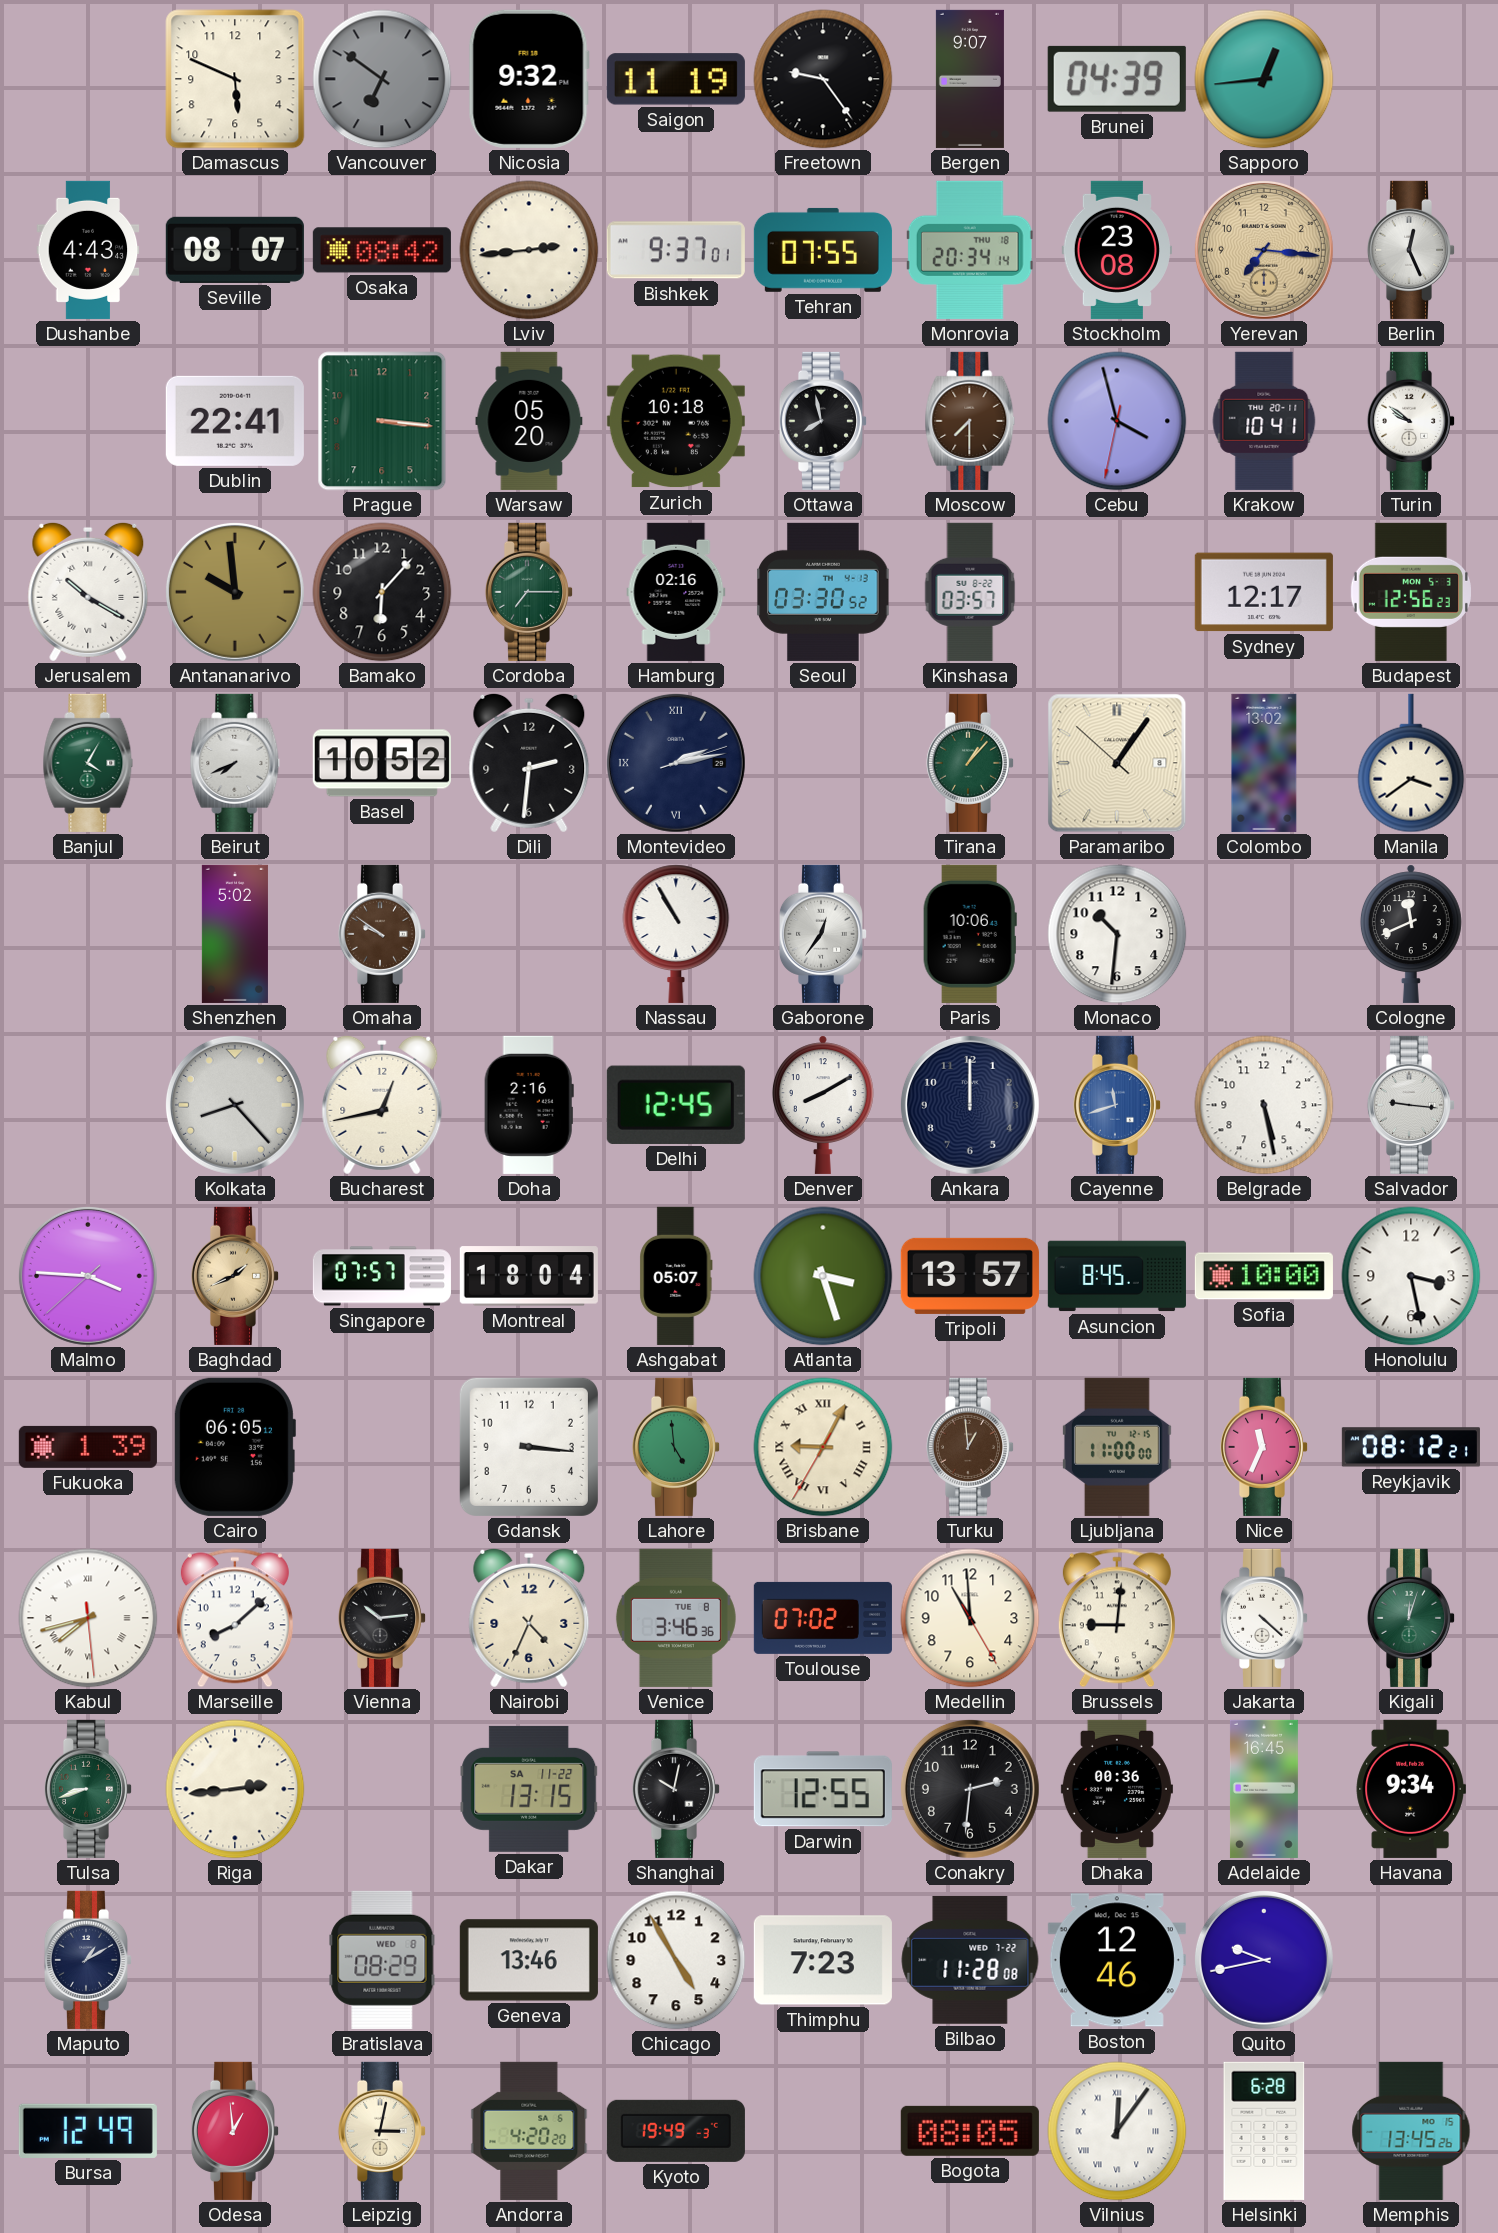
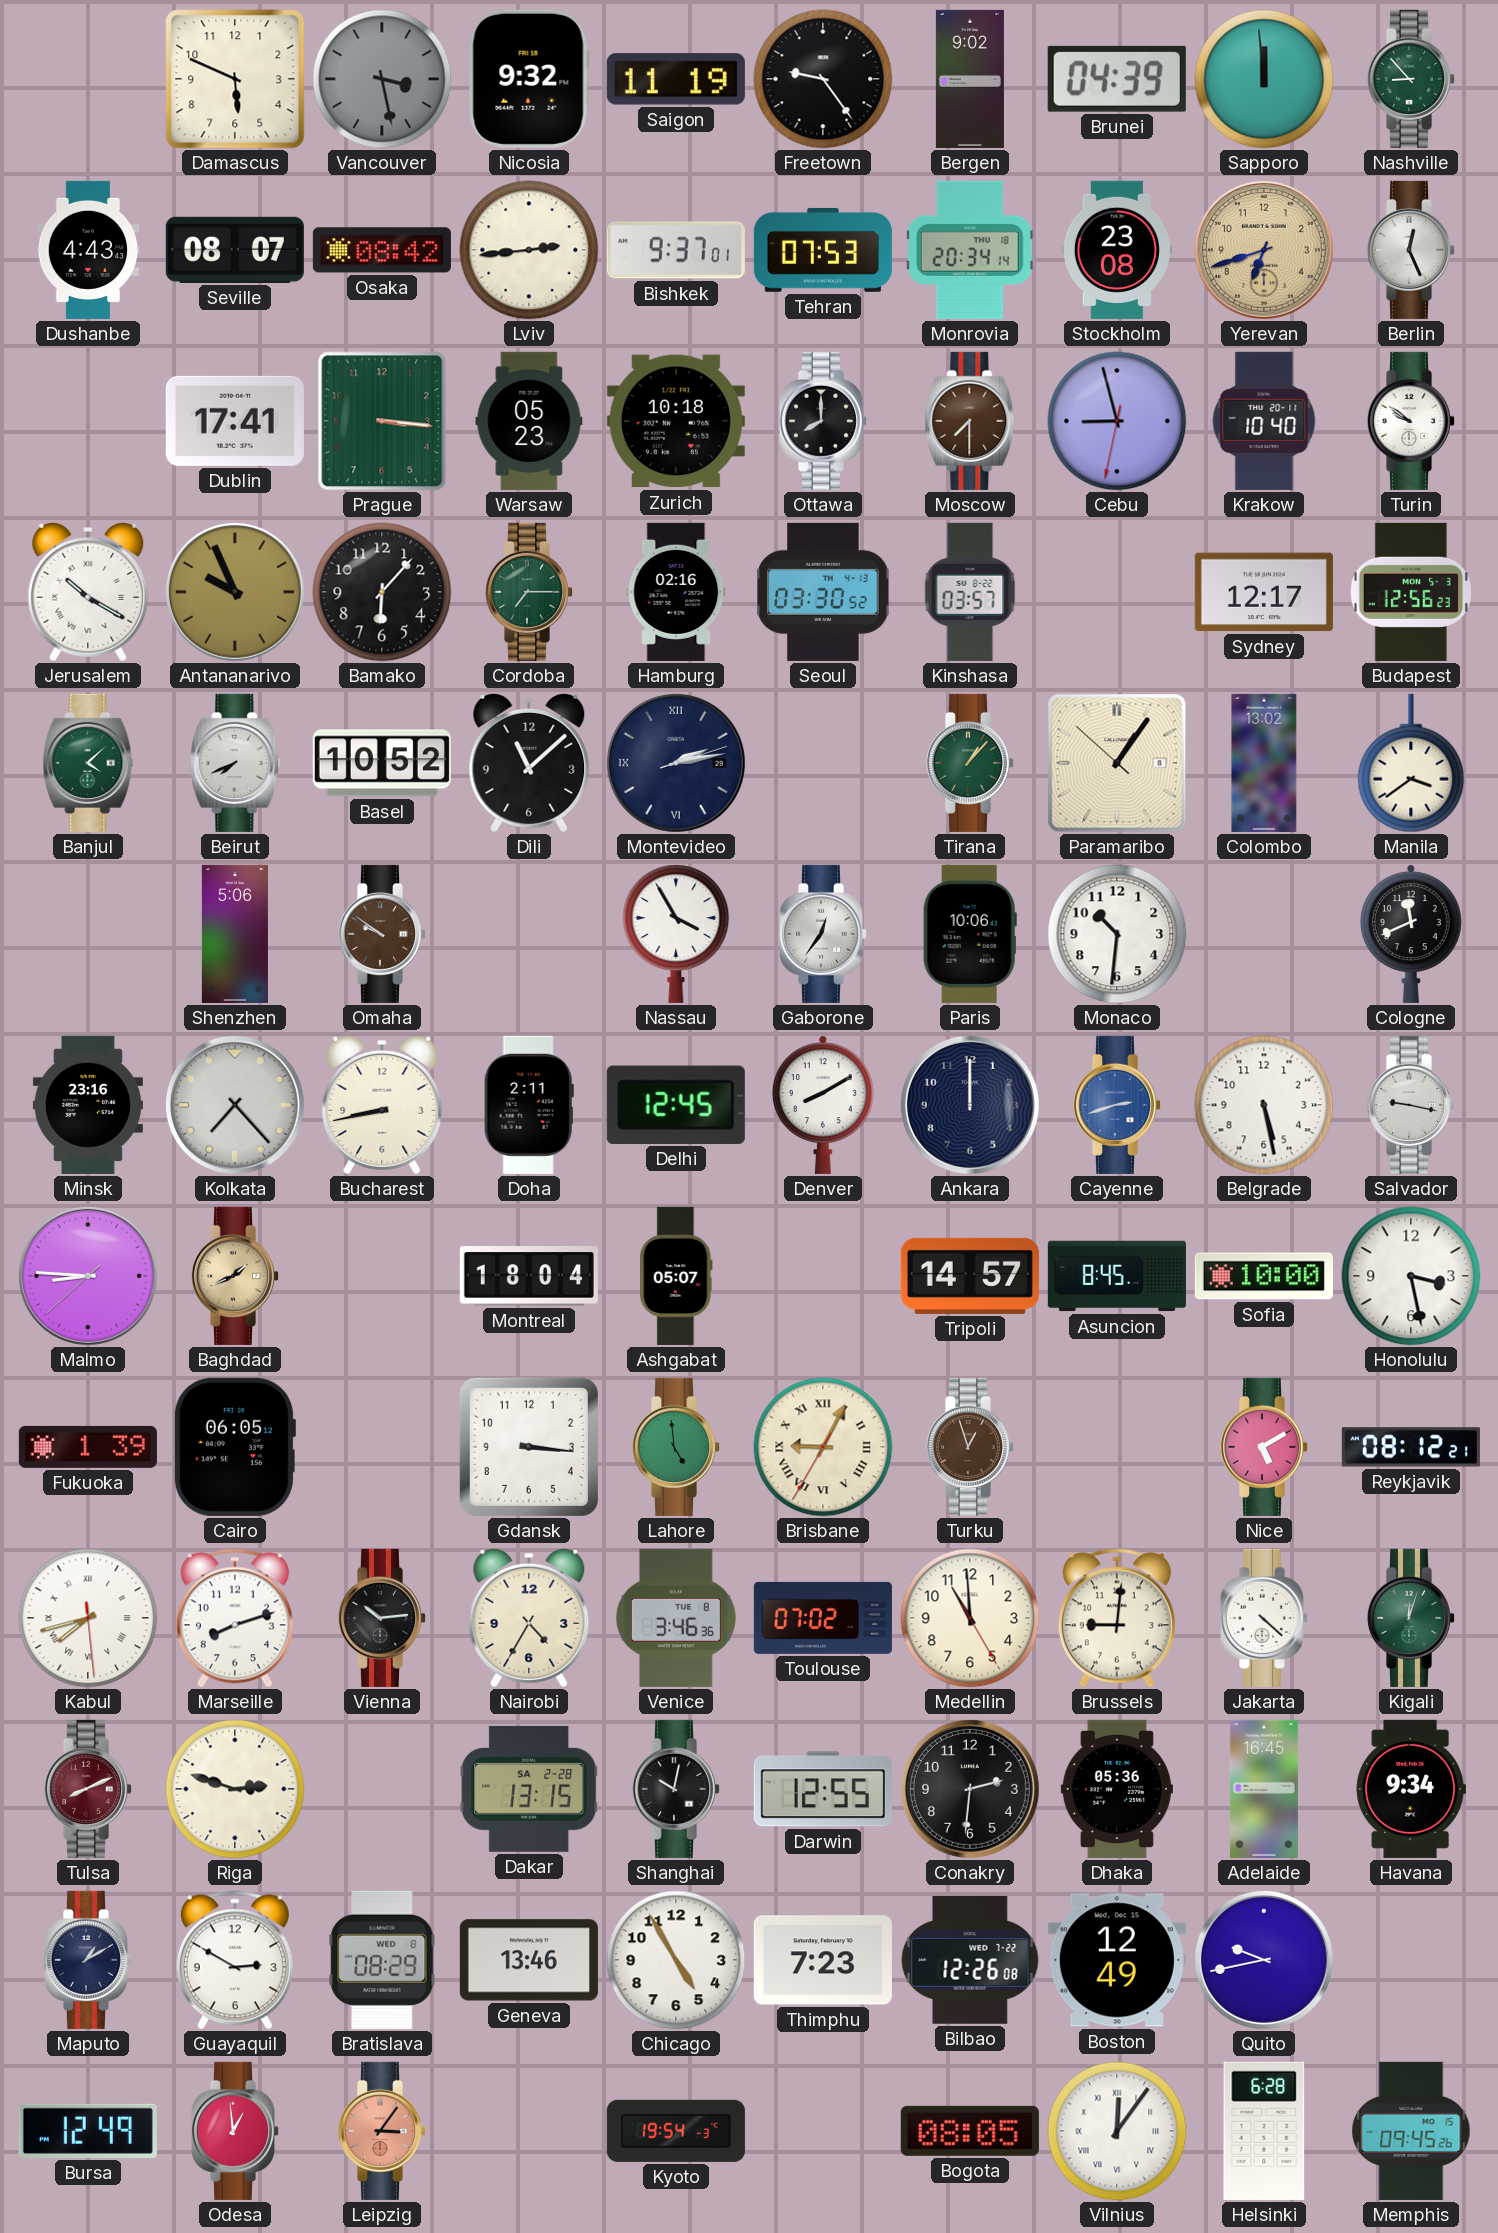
Vancouver: 6:51 -> 3:28 (382, 79)
Bergen: 9:07 -> 9:02 (970, 79)
Sapporo: 12:44 -> 11:59 (1264, 79)
Nashville: none -> 8:53 (1410, 79)
Tehran: 07:55 -> 07:53 (823, 250)
Yerevan: 7:16 -> 6:42 (1264, 250)
Dublin: 22:41 -> 17:41 (235, 421)
Warsaw: 05:20 -> 05:23 (529, 421)
Ottawa: 7:58 -> 8:00 (822, 421)
Cebu: 3:57 -> 8:57 (1117, 421)
Krakow: 10:41 -> 10:40 (1264, 421)
Antananarivo: 9:59 -> 9:56 (235, 592)
Banjul: 4:05 -> 4:08 (88, 763)
Dili: 2:31 -> 11:08 (529, 763)
Shenzhen: 5:02 -> 5:06 (235, 934)
Nassau: 10:55 -> 3:55 (676, 934)
Minsk: none -> 23:16 (88, 1105)
Kolkata: 8:23 -> 7:23 (235, 1105)
Bucharest: 12:43 -> 8:43 (382, 1105)
Doha: 2:16 -> 2:11 (529, 1105)
Cayenne: 11:42 -> 2:42 (1116, 1105)
Salvador: 9:16 -> 9:17 (1410, 1105)
Malmo: 3:45 -> 8:45 (88, 1276)
Singapore: 07:57 -> none (382, 1276)
Atlanta: 3:27 -> none (823, 1276)
Tripoli: 13:57 -> 14:57 (970, 1276)
Turku: 12:59 -> 12:57 (969, 1447)
Ljubljana: 11:00 -> none (1117, 1447)
Nice: 11:34 -> 5:10 (1263, 1447)
Marseille: 8:08 -> 8:12 (235, 1618)
Nairobi: 4:34 -> 4:35 (529, 1618)
Tulsa: 8:42 -> 8:11 (87, 1789)
Tulsa dial: green -> burgundy (87, 1789)
Riga: 2:44 -> 2:48 (235, 1789)
Dakar date: SA 11-22 -> SA 2-28 (529, 1789)
Dhaka: 00:36 -> 05:36 (1117, 1789)
Guayaquil: none -> 2:50 (235, 1960)
Bilbao: 11:28 -> 12:26 (970, 1960)
Boston: 12:46 -> 12:49 (1117, 1960)
Leipzig: 3:02 -> 3:06 (381, 2131)
Leipzig dial: cream -> salmon (381, 2131)
Andorra: 4:20 -> none (529, 2131)
Kyoto: 19:49 -> 19:54 (676, 2131)
Memphis: 13:45 -> 09:45 (1411, 2131)
